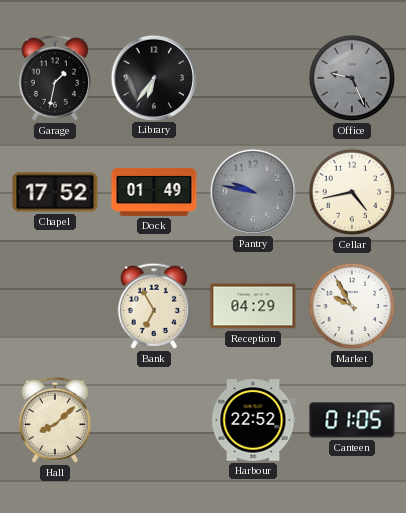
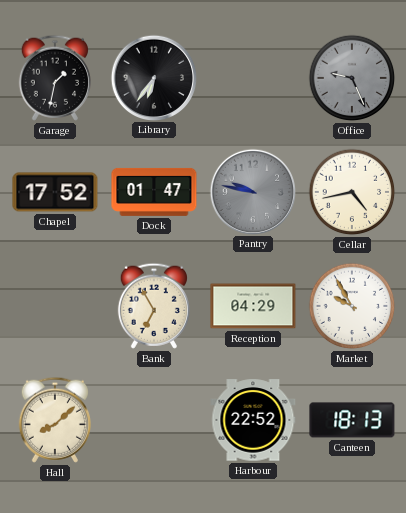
Dock: 01:49 -> 01:47 (154, 192)
Canteen: 01:05 -> 18:13 (352, 420)
